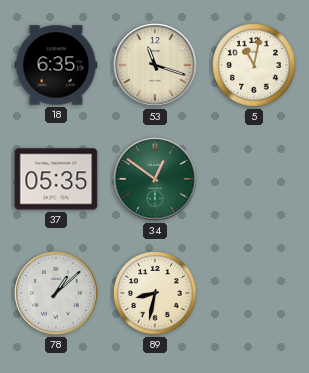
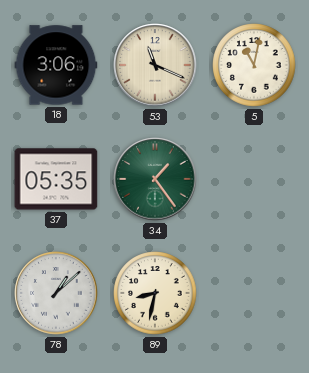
18: 6:35 -> 3:06 (56, 65)
53: 11:18 -> 11:19 (155, 65)
34: 12:51 -> 1:24 (155, 179)
